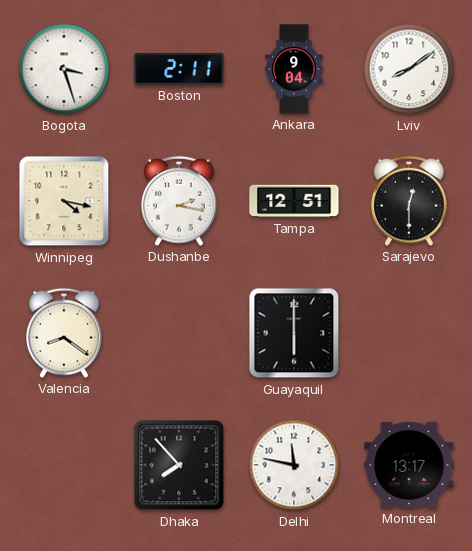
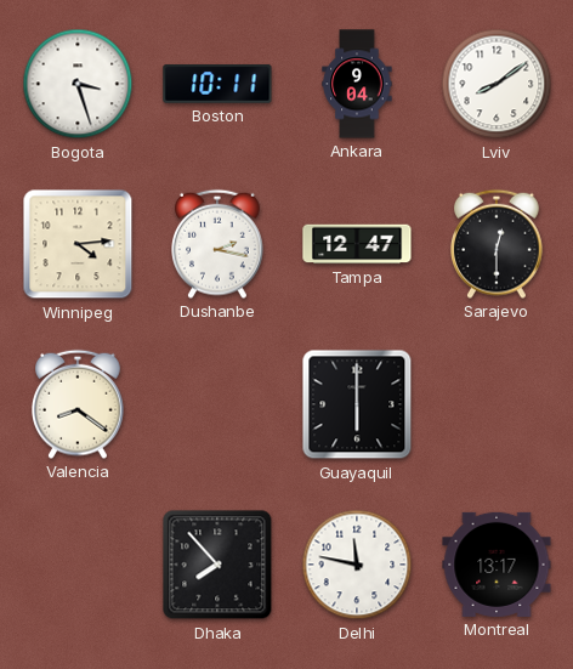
Boston: 2:11 -> 10:11 (217, 84)
Winnipeg: 4:17 -> 4:14 (78, 244)
Tampa: 12:51 -> 12:47 (357, 244)
